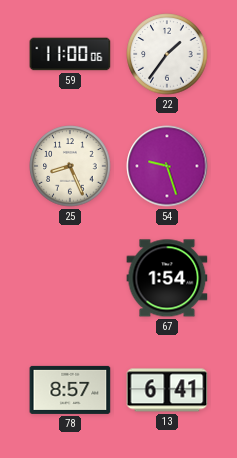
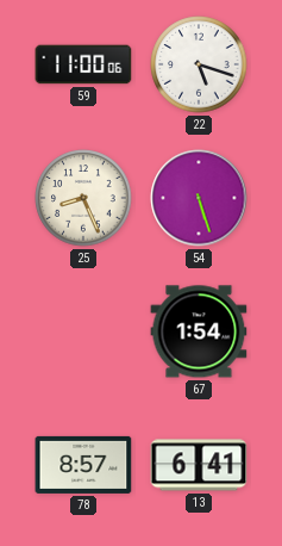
22: 1:36 -> 5:18 (199, 64)
54: 9:27 -> 5:27 (199, 198)
